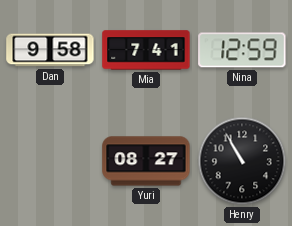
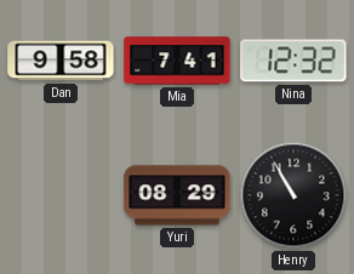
Nina: 12:59 -> 12:32 (293, 61)
Yuri: 08:27 -> 08:29 (177, 195)
